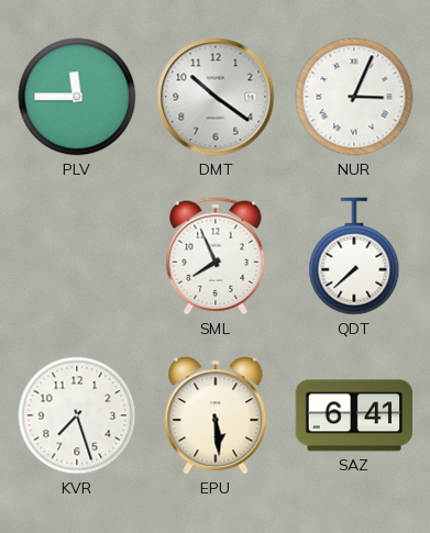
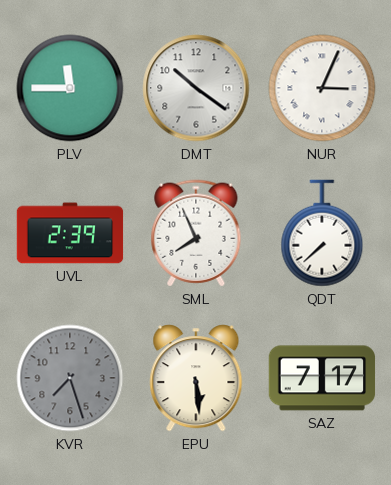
UVL: none -> 2:39 (70, 233)
KVR dial: white -> grey (70, 378)
SAZ: 6:41 -> 7:17 (322, 378)
